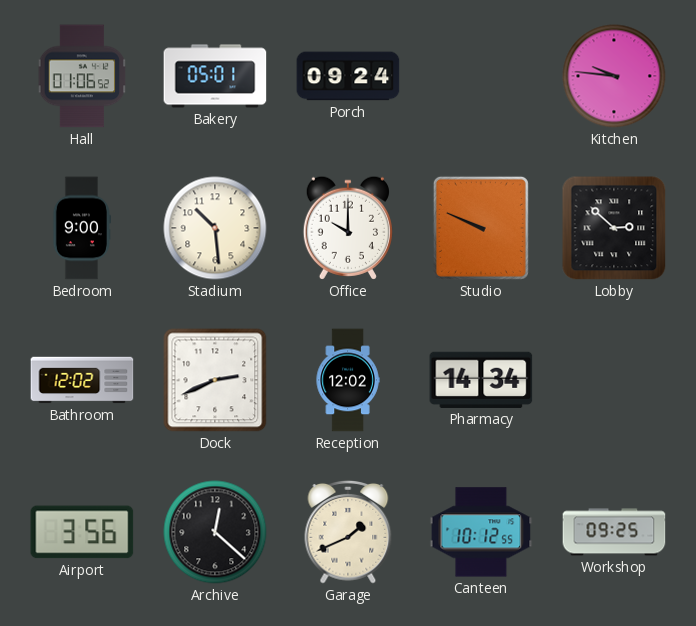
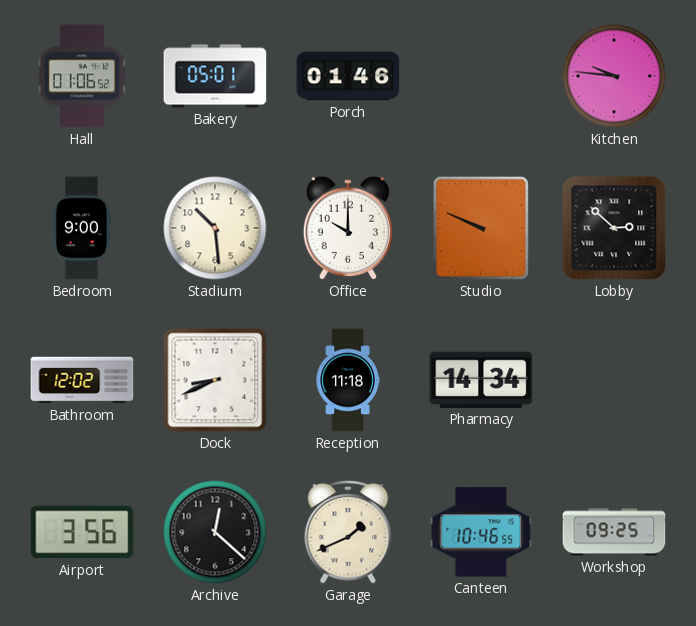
Porch: 09:24 -> 01:46 (348, 76)
Dock: 2:41 -> 8:41 (215, 380)
Reception: 12:02 -> 11:18 (348, 380)
Canteen: 10:12 -> 10:46 (481, 532)
